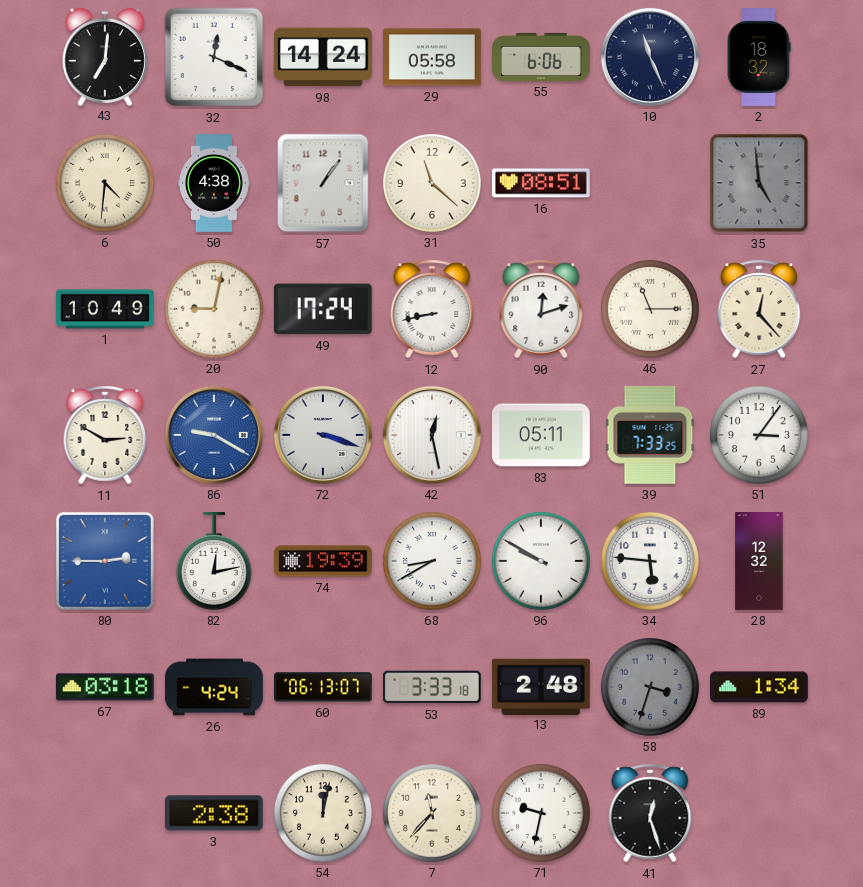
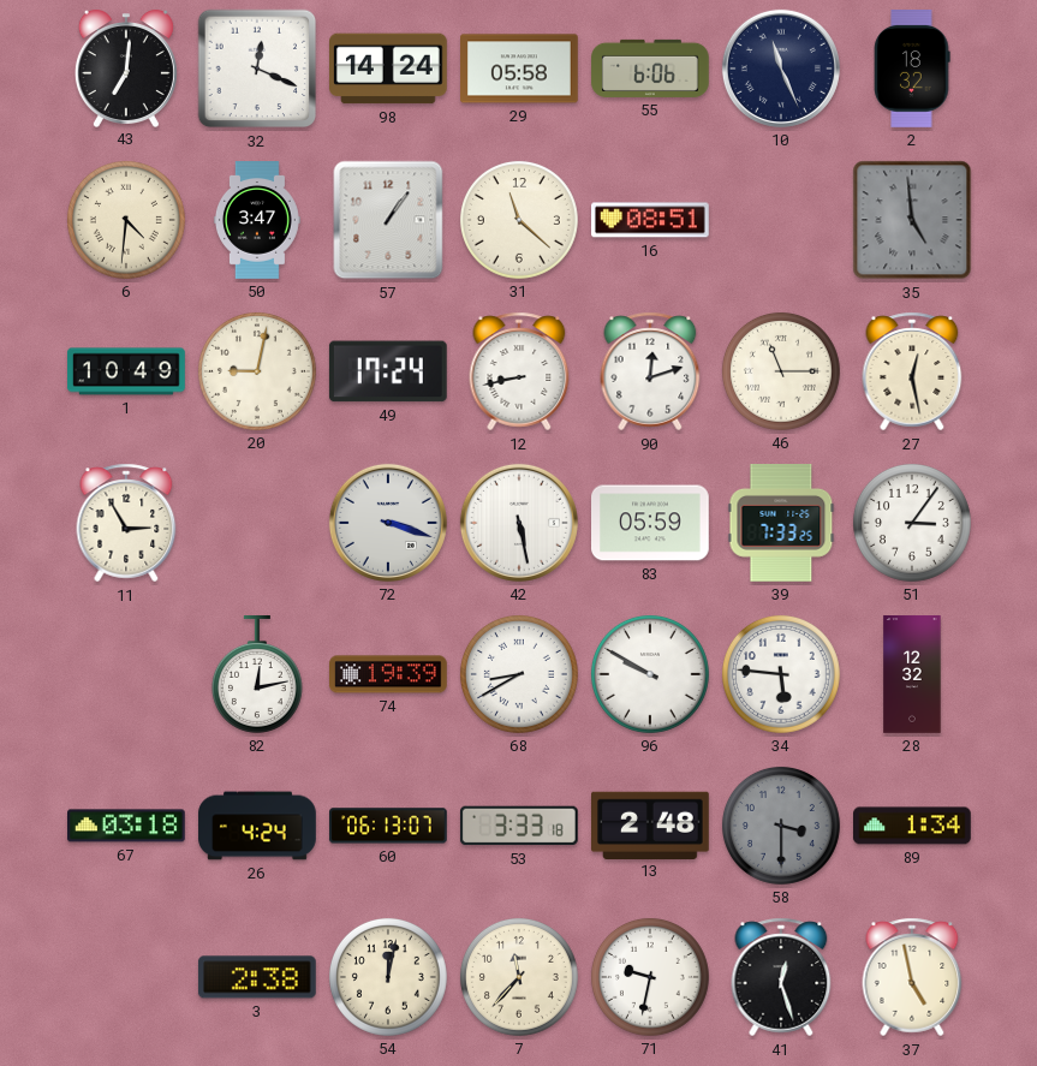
50: 4:38 -> 3:47 (257, 220)
27: 12:23 -> 12:28 (912, 371)
11: 2:50 -> 2:55 (126, 523)
86: 9:20 -> none (214, 435)
42: 12:28 -> 5:28 (519, 523)
83: 05:11 -> 05:59 (651, 523)
80: 2:45 -> none (105, 561)
58: 3:33 -> 3:30 (781, 826)
37: none -> 4:58 (912, 977)
